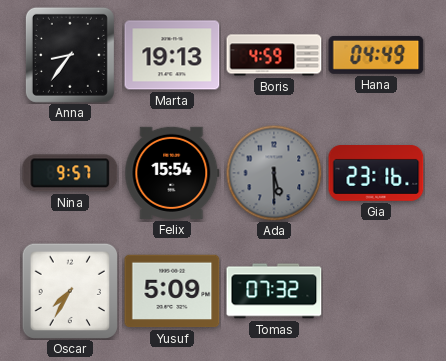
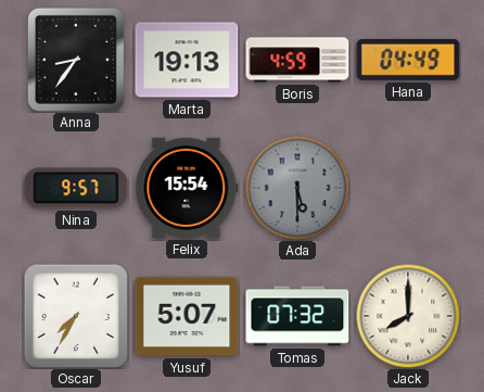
Gia: 23:16 -> none (376, 174)
Yusuf: 5:09 -> 5:07 (187, 316)
Jack: none -> 8:00 (408, 316)
